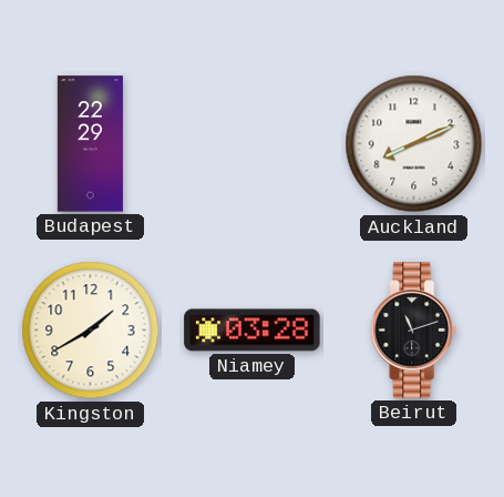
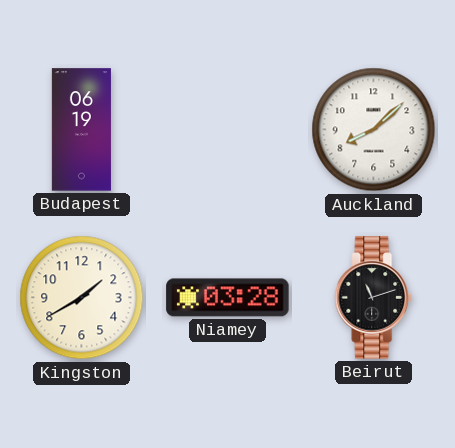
Budapest: 22:29 -> 06:19 (81, 130)
Auckland: 8:11 -> 8:08 (374, 130)
